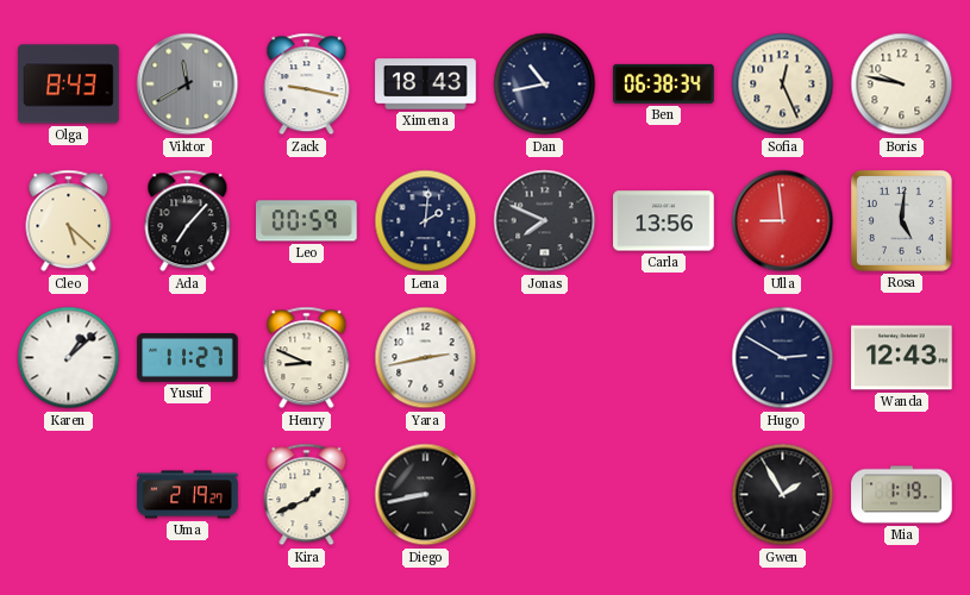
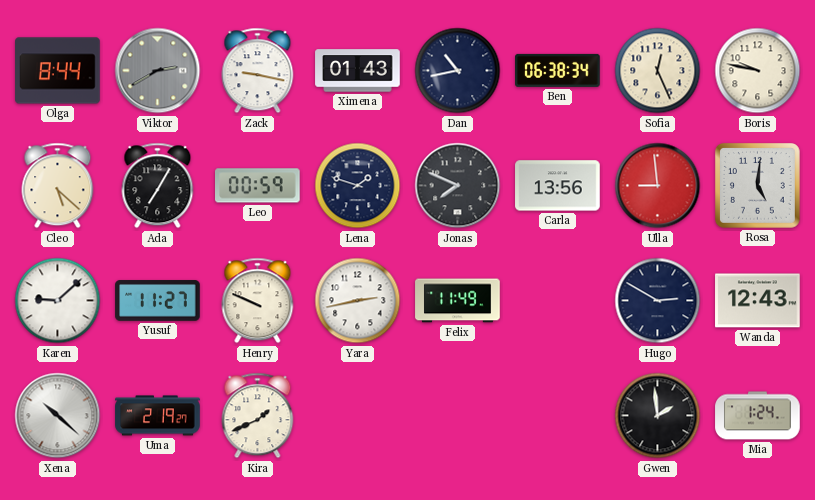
Olga: 8:43 -> 8:44 (58, 71)
Viktor: 11:40 -> 2:40 (158, 71)
Ximena: 18:43 -> 01:43 (358, 71)
Ada: 7:07 -> 7:05 (158, 186)
Lena: 2:01 -> 1:48 (358, 186)
Karen: 1:08 -> 9:08 (58, 301)
Henry: 8:49 -> 9:49 (258, 301)
Felix: none -> 11:49 (458, 301)
Xena: none -> 10:22 (58, 416)
Diego: 8:43 -> none (426, 495)
Gwen: 1:55 -> 1:59 (658, 416)
Mia: 1:19 -> 1:24 (758, 416)
